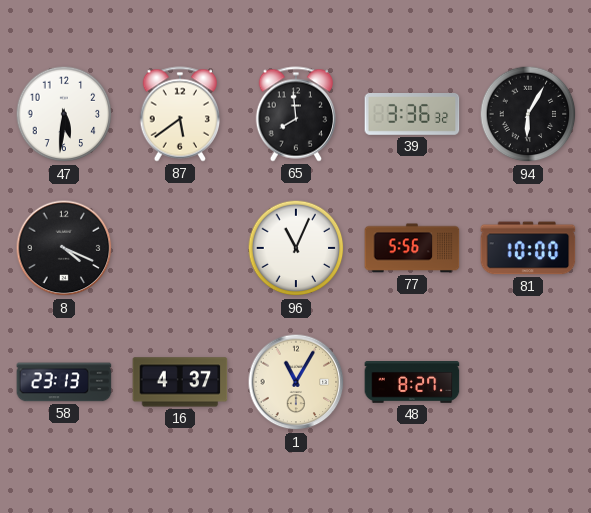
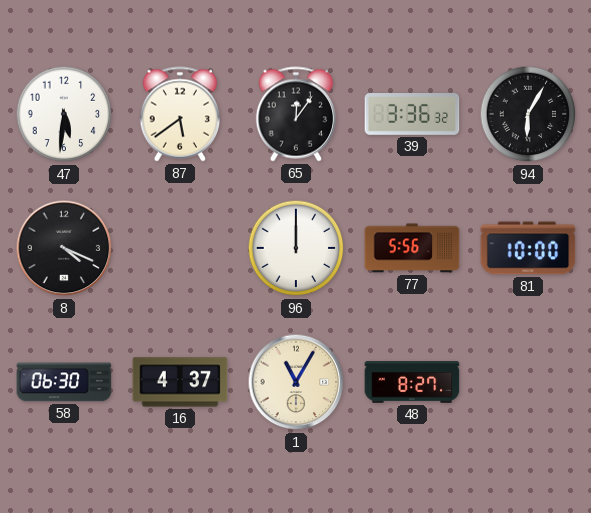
65: 7:59 -> 12:06 (295, 114)
96: 11:04 -> 12:00 (296, 248)
58: 23:13 -> 06:30 (64, 382)
